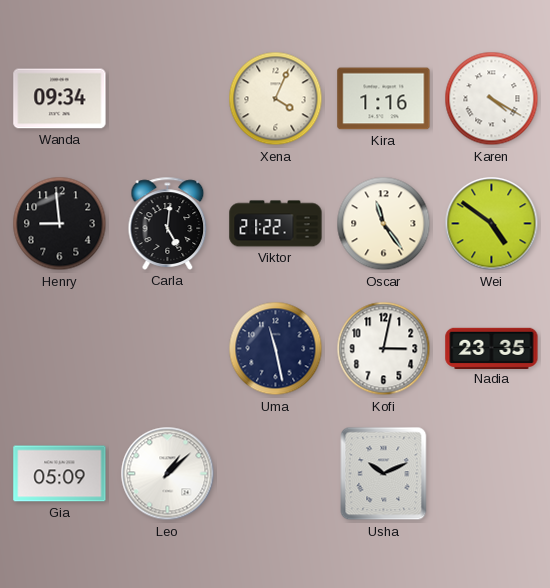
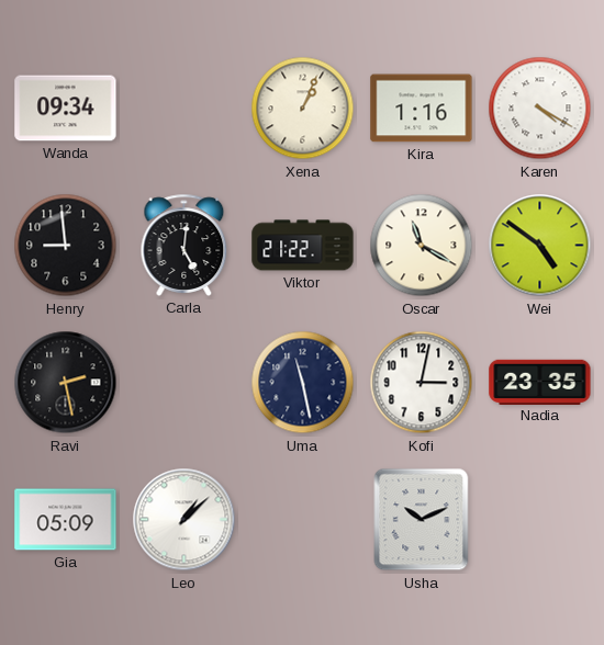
Xena: 4:04 -> 1:04 (303, 109)
Oscar: 11:24 -> 11:20 (422, 246)
Ravi: none -> 2:28 (66, 383)
